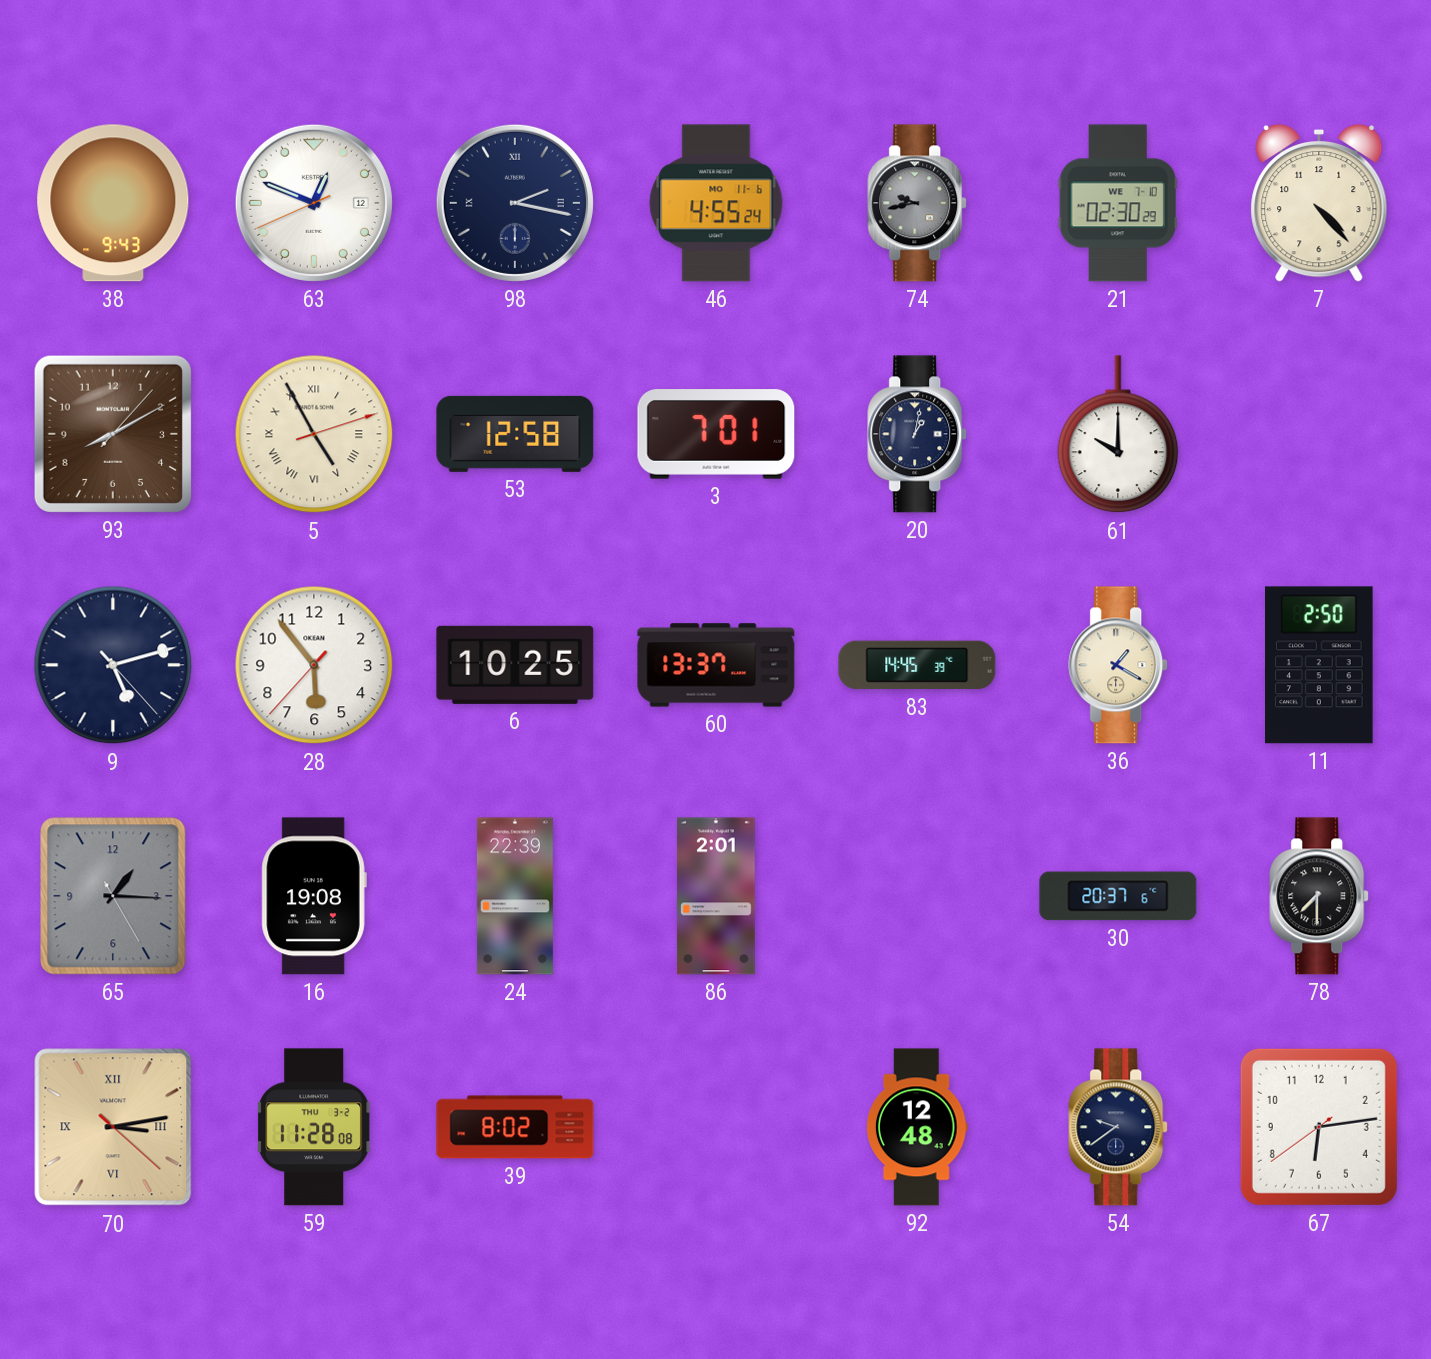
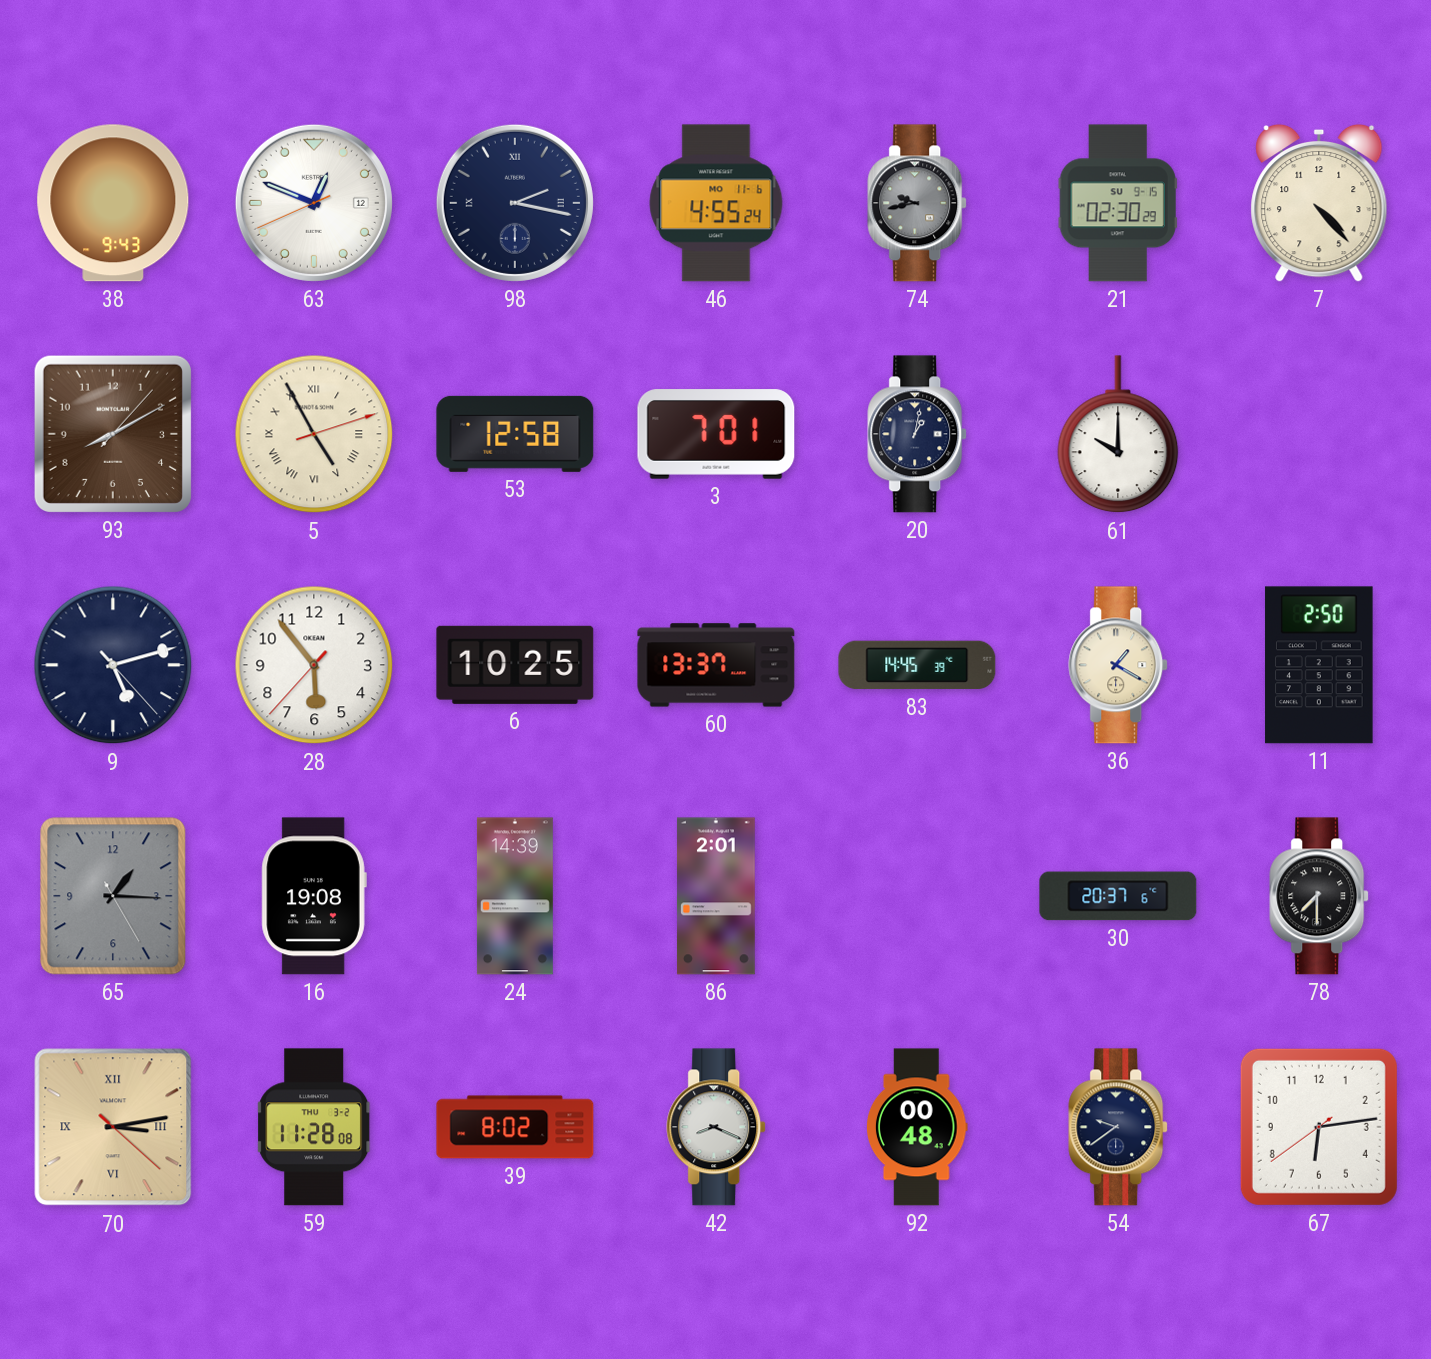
21 date: WE 7-10 -> SU 9-15 (1118, 203)
24: 22:39 -> 14:39 (515, 896)
42: none -> 8:19 (717, 1127)
92: 12:48 -> 00:48 (918, 1127)
